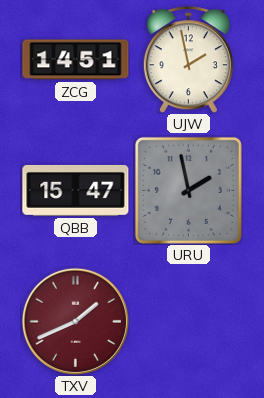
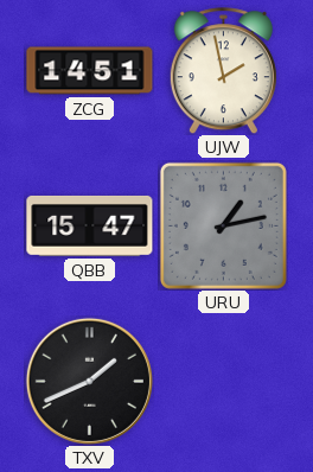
URU: 1:58 -> 1:13 (223, 225)
TXV dial: burgundy -> black (89, 381)
